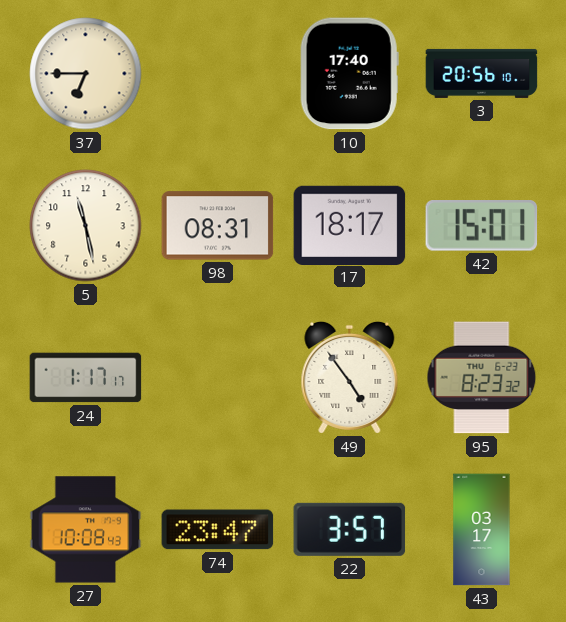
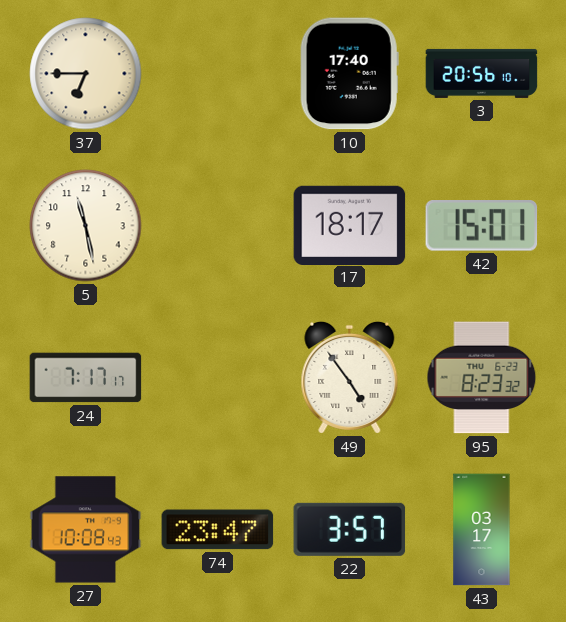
98: 08:31 -> none (218, 226)
24: 1:17 -> 7:17 (86, 378)
